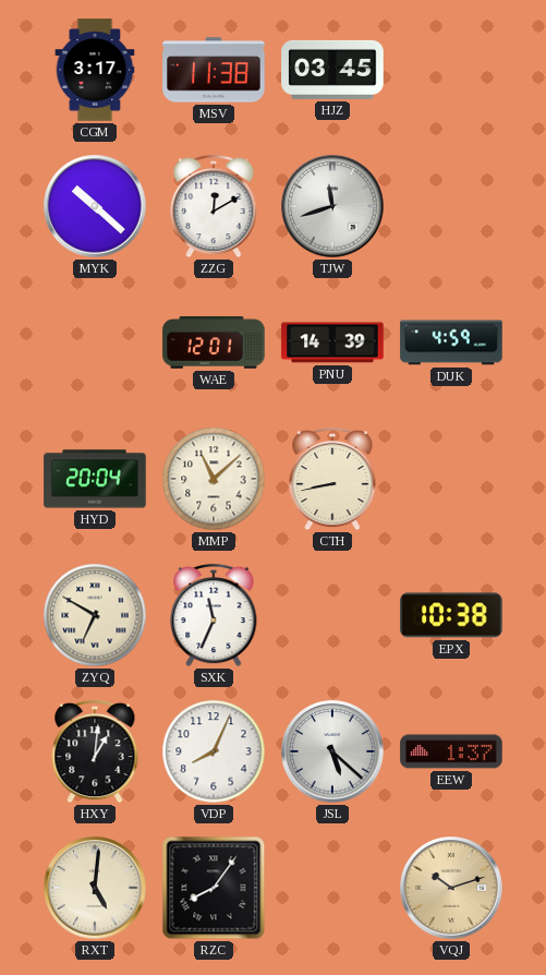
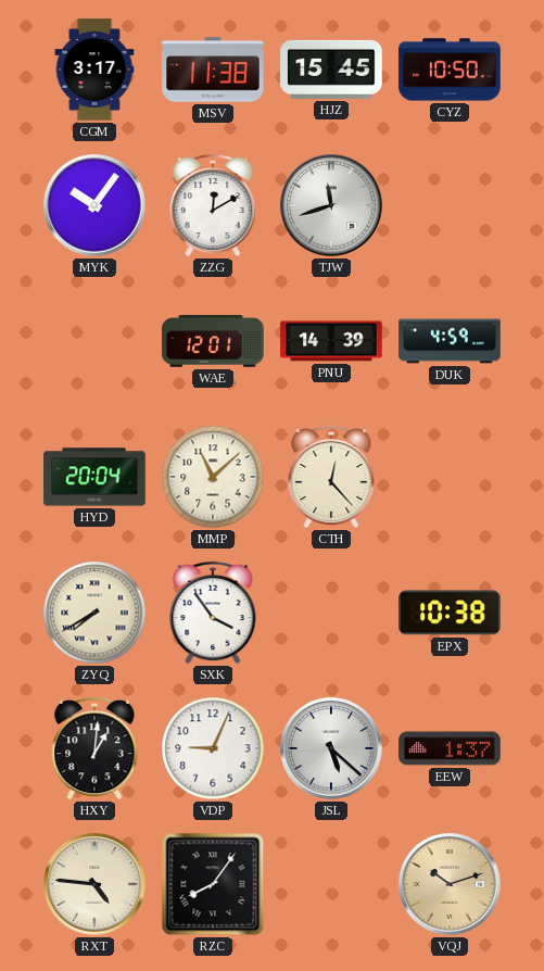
HJZ: 03:45 -> 15:45 (331, 70)
CYZ: none -> 10:50 (450, 70)
MYK: 10:22 -> 10:06 (94, 205)
CTH: 8:43 -> 12:23 (331, 477)
ZYQ: 6:50 -> 7:40 (94, 613)
SXK: 11:34 -> 3:54 (213, 613)
VDP: 8:04 -> 9:04 (213, 748)
RXT: 5:01 -> 4:46 (94, 884)
